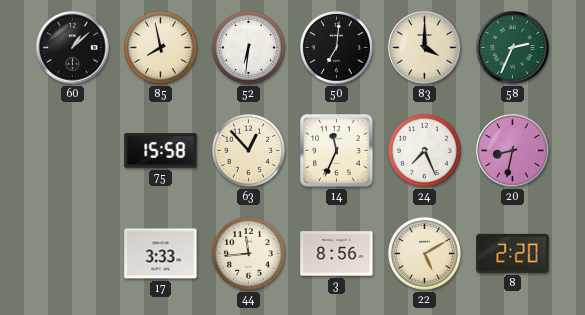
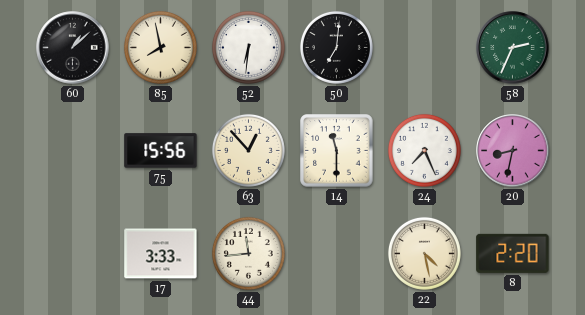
83: 4:00 -> none (425, 48)
75: 15:58 -> 15:56 (161, 151)
14: 11:34 -> 11:30 (337, 151)
3: 8:56 -> none (337, 254)
22: 5:10 -> 4:28 (424, 253)
